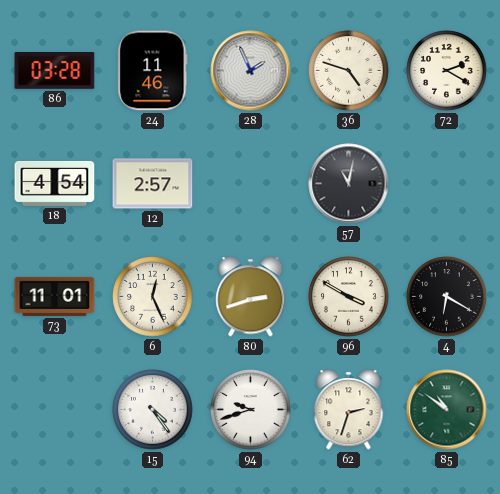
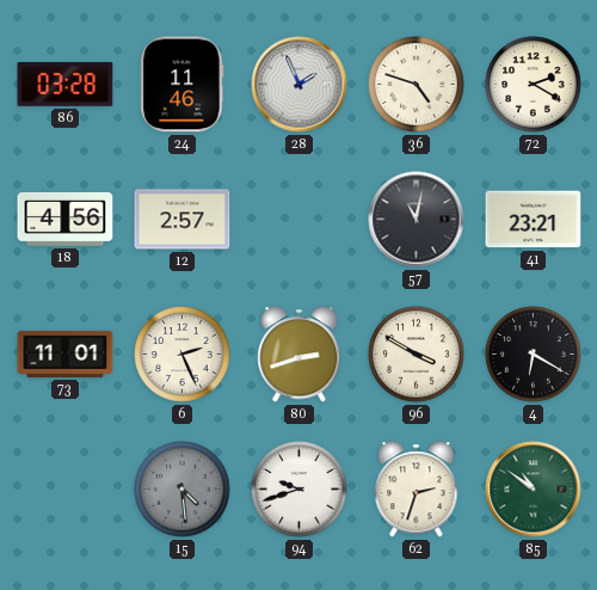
18: 4:54 -> 4:56 (66, 219)
41: none -> 23:21 (534, 220)
6: 12:26 -> 2:26 (183, 355)
15: 4:24 -> 4:29 (183, 490)
15 dial: white -> grey (183, 490)
